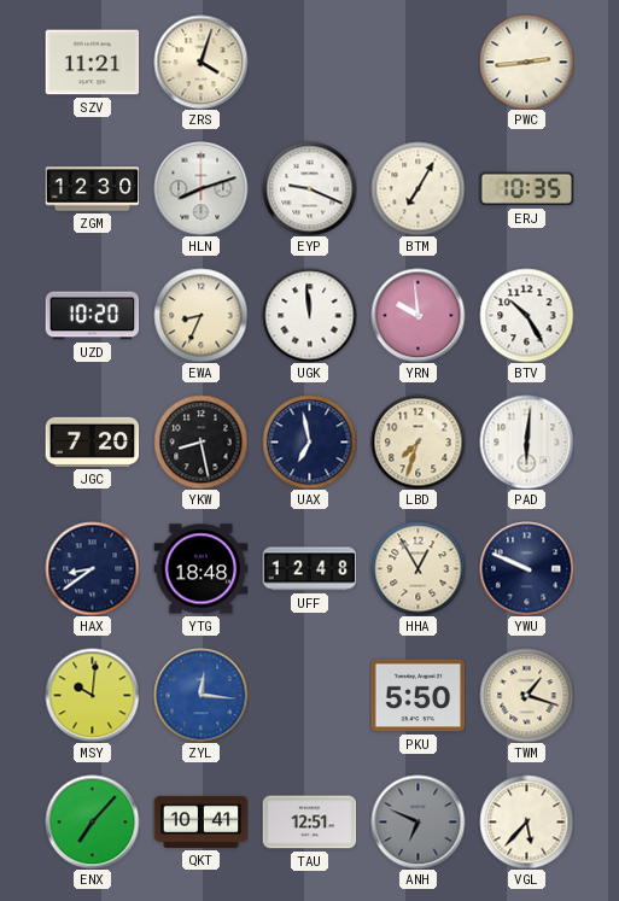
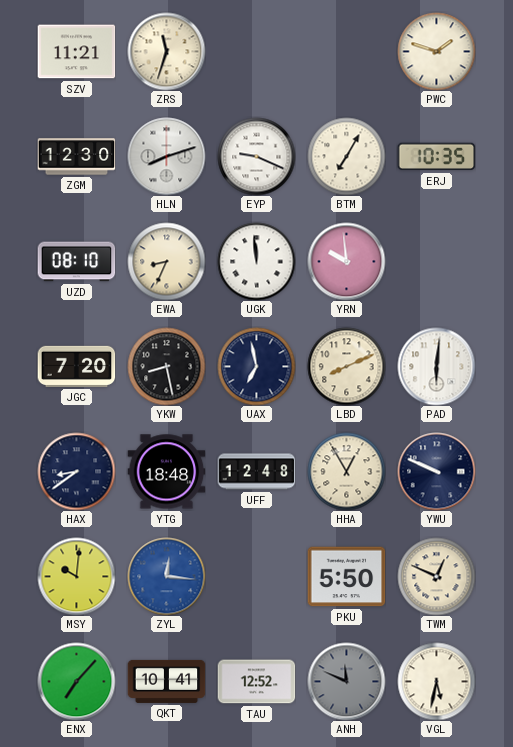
ZRS: 4:03 -> 11:33 (166, 51)
PWC: 2:44 -> 1:48 (436, 51)
UZD: 10:20 -> 08:10 (76, 262)
BTV: 10:25 -> none (526, 315)
LBD: 7:33 -> 8:11 (346, 366)
TWM: 1:18 -> 12:49 (436, 576)
TAU: 12:51 -> 12:52 (256, 682)
ANH: 6:49 -> 11:49 (346, 681)
VGL: 5:37 -> 5:32 (436, 681)
